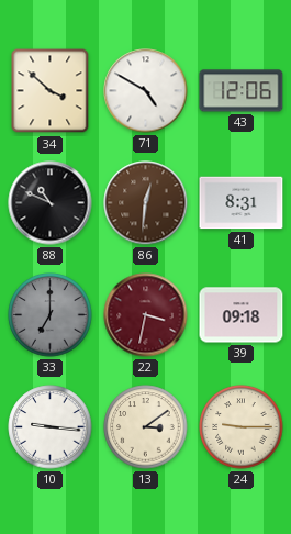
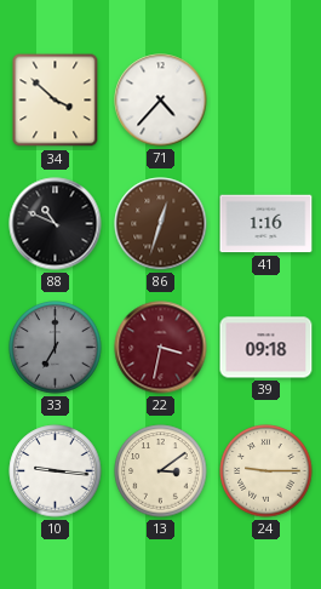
71: 4:50 -> 4:37 (161, 101)
43: 12:06 -> none (242, 91)
86: 12:31 -> 12:33 (161, 224)
41: 8:31 -> 1:16 (266, 224)
